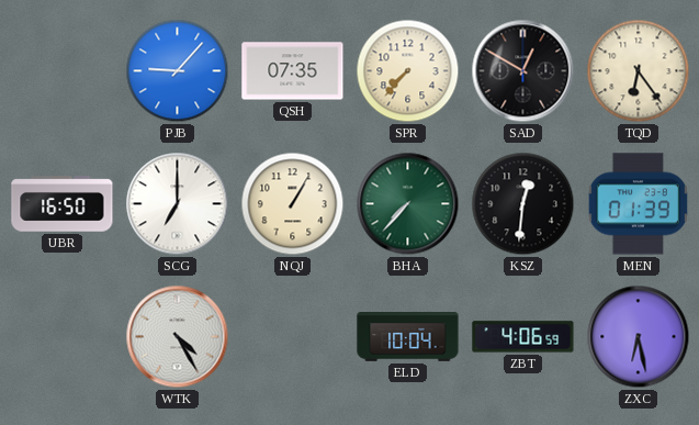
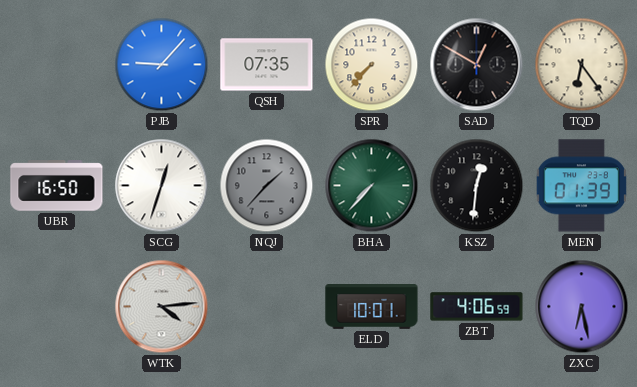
SCG: 7:00 -> 12:33 (162, 186)
NQJ: 1:05 -> 1:37 (267, 186)
NQJ dial: cream -> grey (267, 186)
WTK: 4:25 -> 4:14 (162, 307)
ELD: 10:04 -> 10:01 (372, 307)
